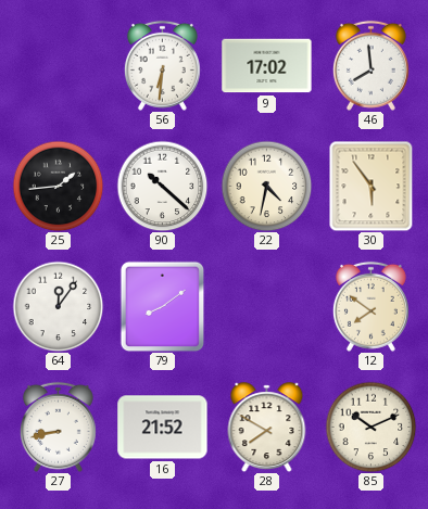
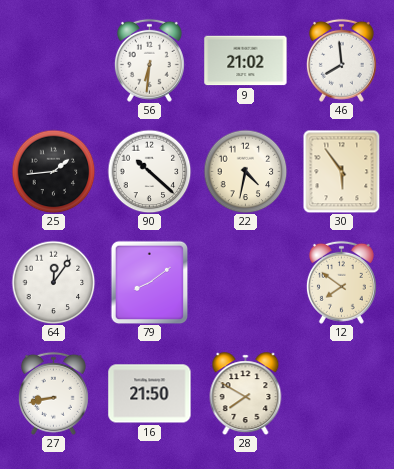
9: 17:02 -> 21:02 (246, 61)
16: 21:52 -> 21:50 (150, 394)
85: 10:11 -> none (370, 427)
